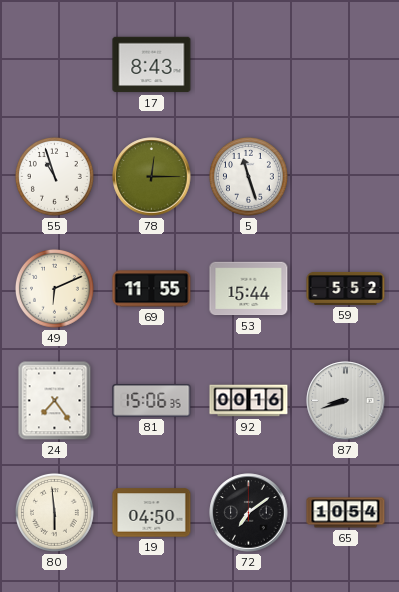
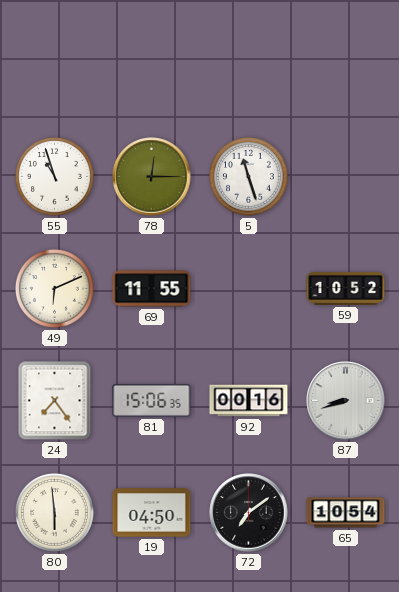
17: 8:43 -> none (152, 65)
53: 15:44 -> none (249, 289)
59: 5:52 -> 10:52 (346, 288)
